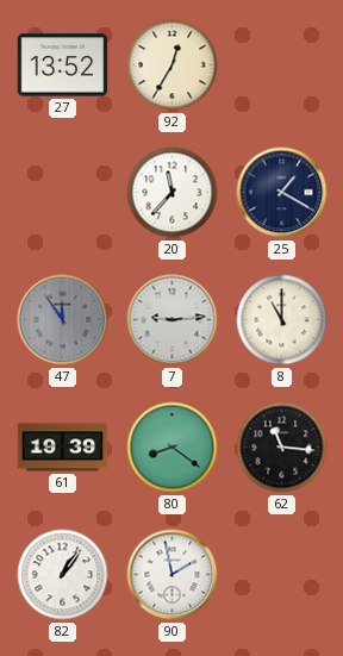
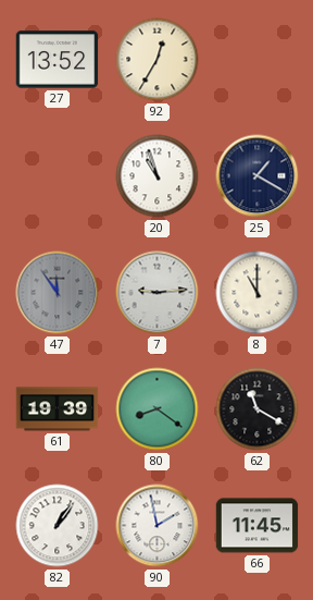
20: 11:37 -> 10:57 (158, 176)
62: 11:16 -> 11:20 (258, 409)
66: none -> 11:45 (258, 526)
